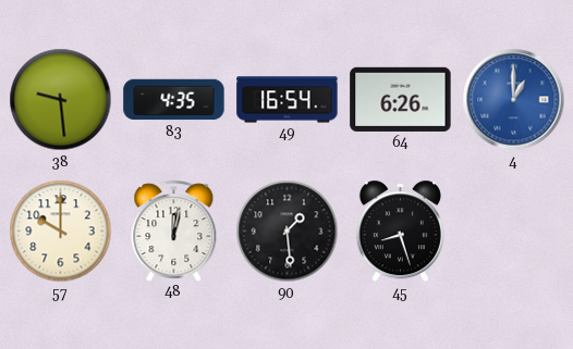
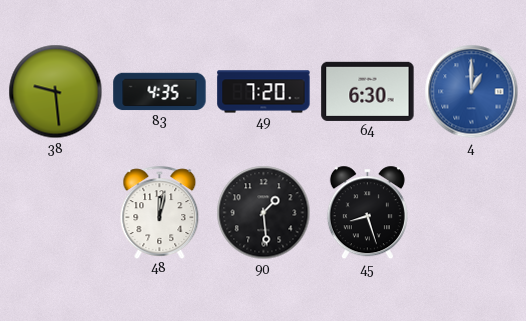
49: 16:54 -> 7:20 (264, 92)
64: 6:26 -> 6:30 (368, 91)
57: 10:00 -> none (61, 232)
